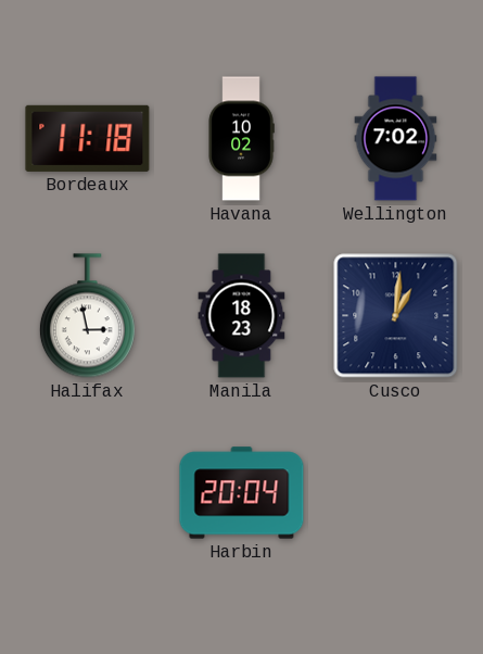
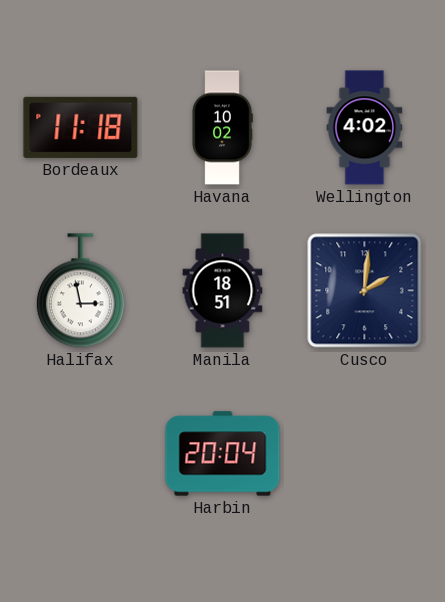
Wellington: 7:02 -> 4:02 (365, 128)
Manila: 18:23 -> 18:51 (223, 291)
Cusco: 1:01 -> 2:01 (365, 291)
